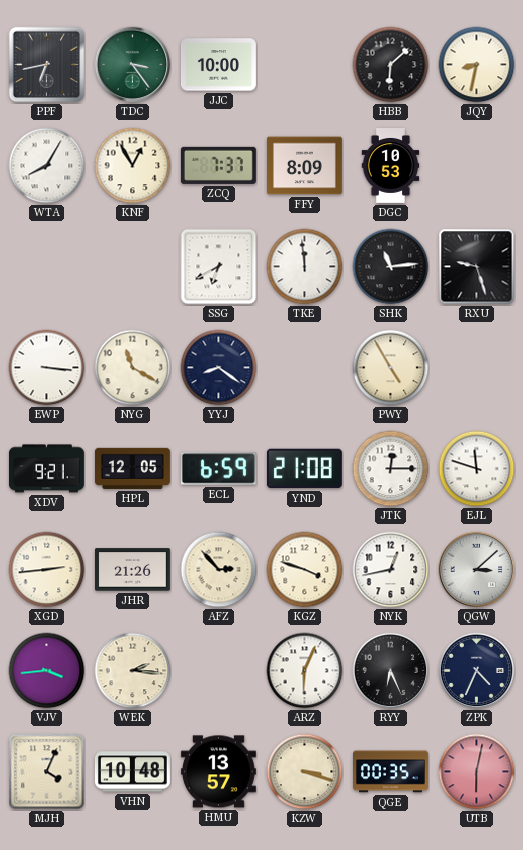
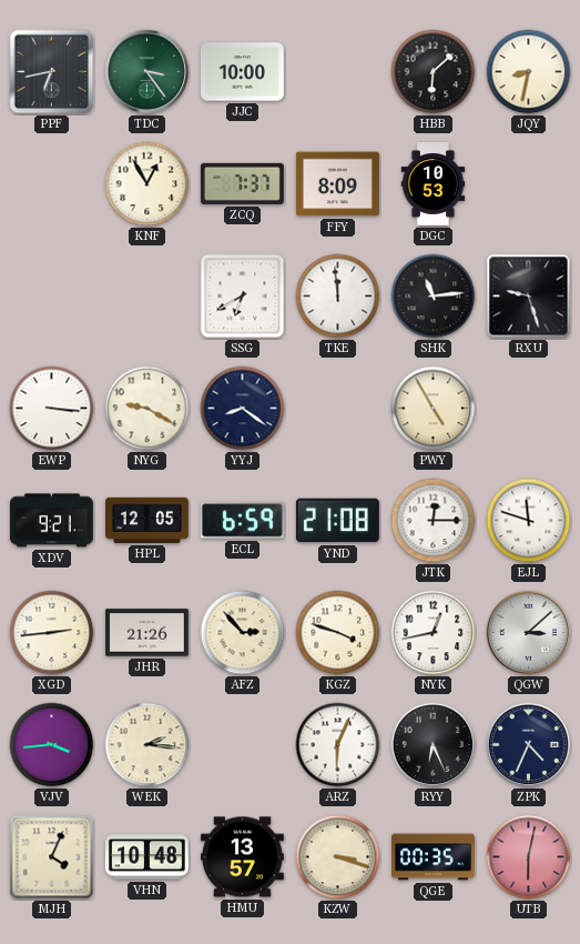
WTA: 8:05 -> none (47, 166)
NYG: 11:20 -> 9:20 (147, 409)
